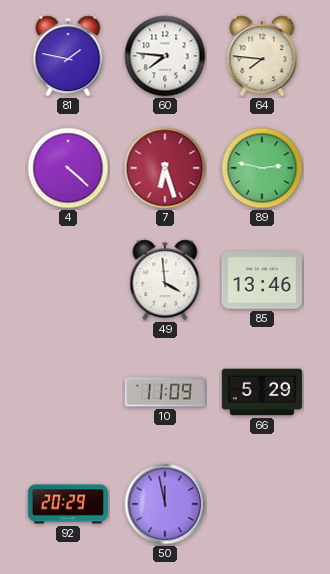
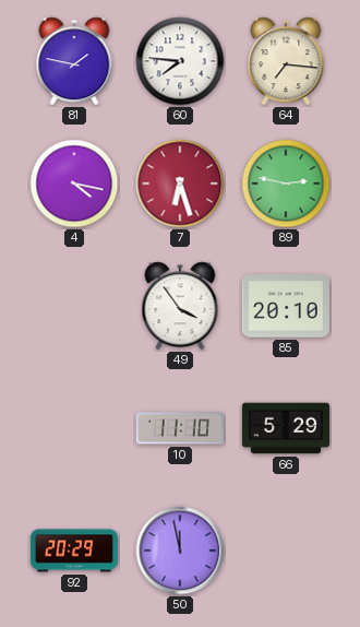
64: 7:46 -> 7:16 (286, 61)
4: 4:22 -> 4:17 (74, 184)
49: 3:59 -> 3:54 (180, 306)
85: 13:46 -> 20:10 (286, 306)
10: 11:09 -> 11:10 (180, 428)
